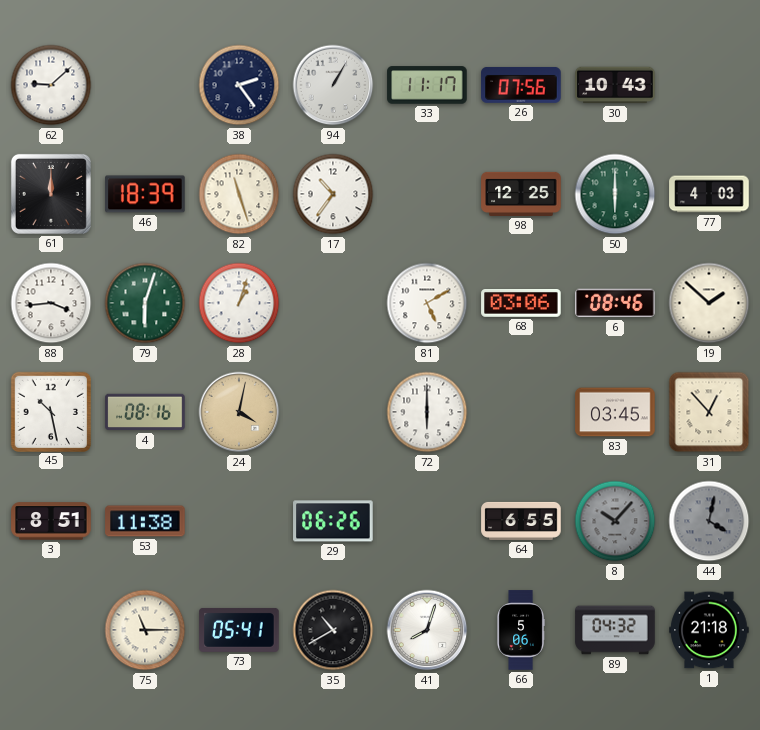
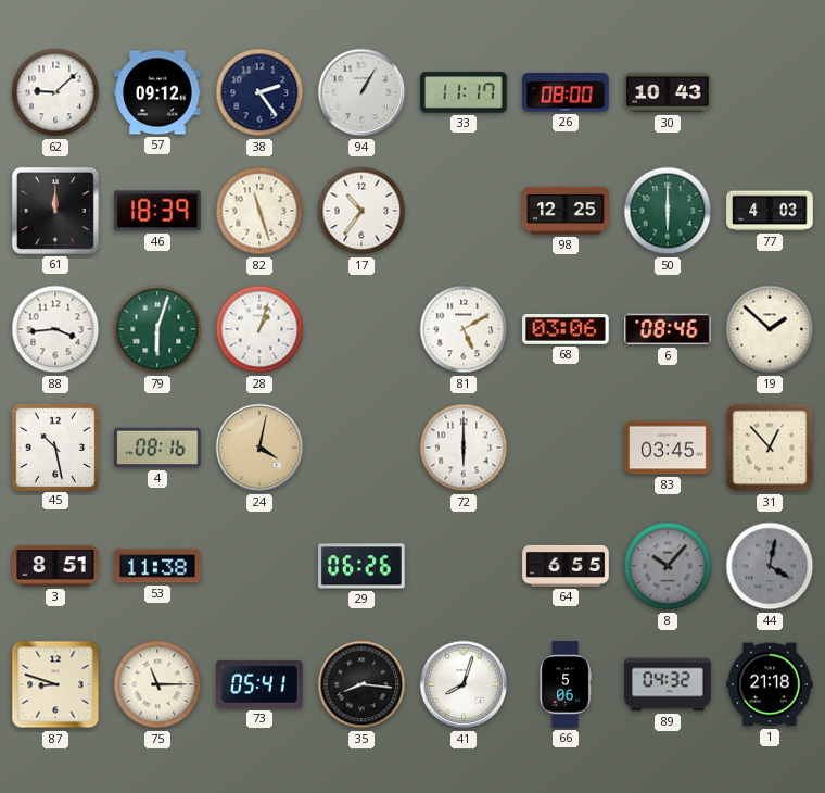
57: none -> 09:12 (157, 92)
26: 07:56 -> 08:00 (566, 92)
87: none -> 8:48 (55, 684)
35: 10:40 -> 8:16 (361, 684)
